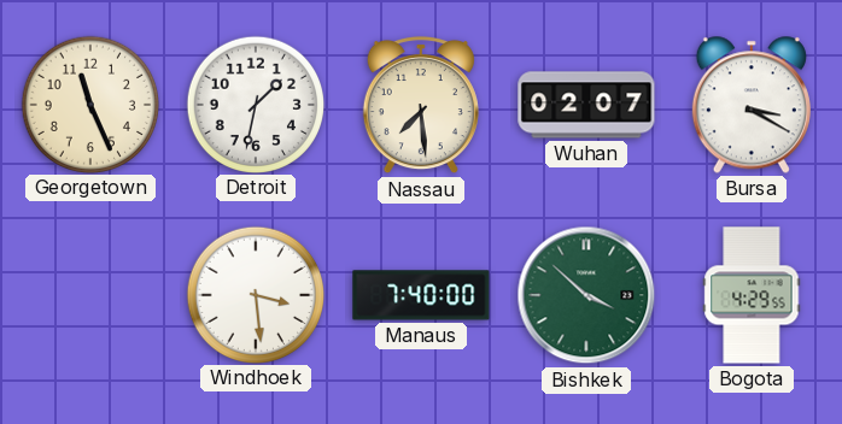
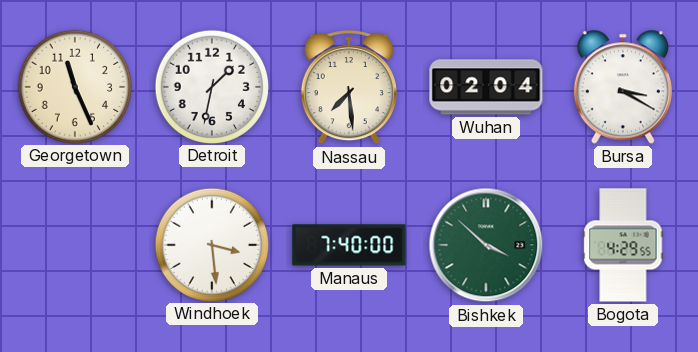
Wuhan: 02:07 -> 02:04 (486, 87)
